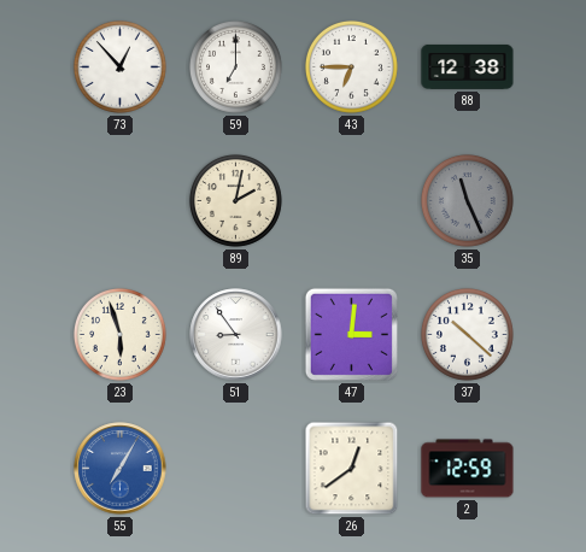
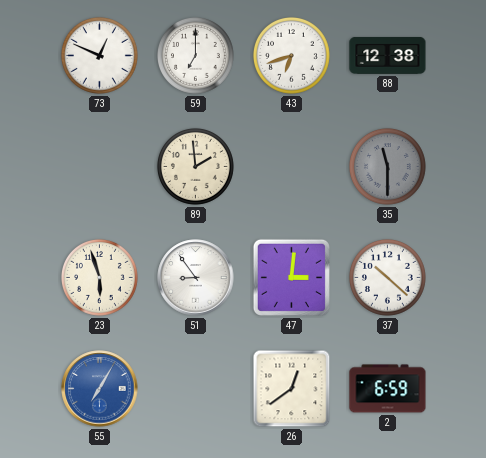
73: 12:53 -> 12:49 (99, 56)
43: 6:45 -> 6:42 (291, 56)
89: 2:02 -> 1:59 (195, 167)
35: 11:26 -> 11:30 (387, 167)
2: 12:59 -> 6:59 (388, 389)
